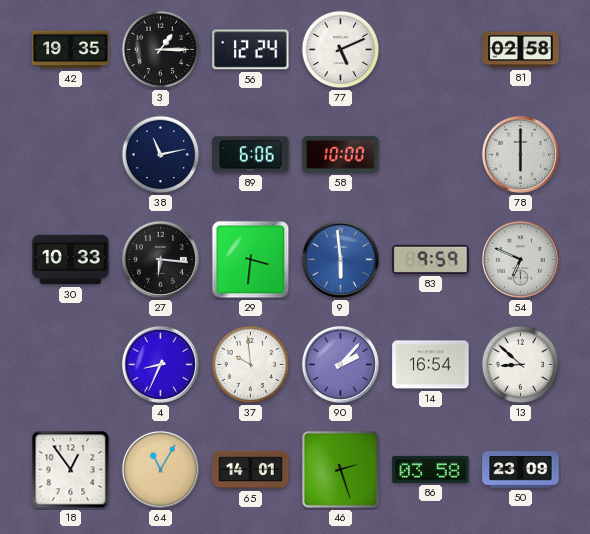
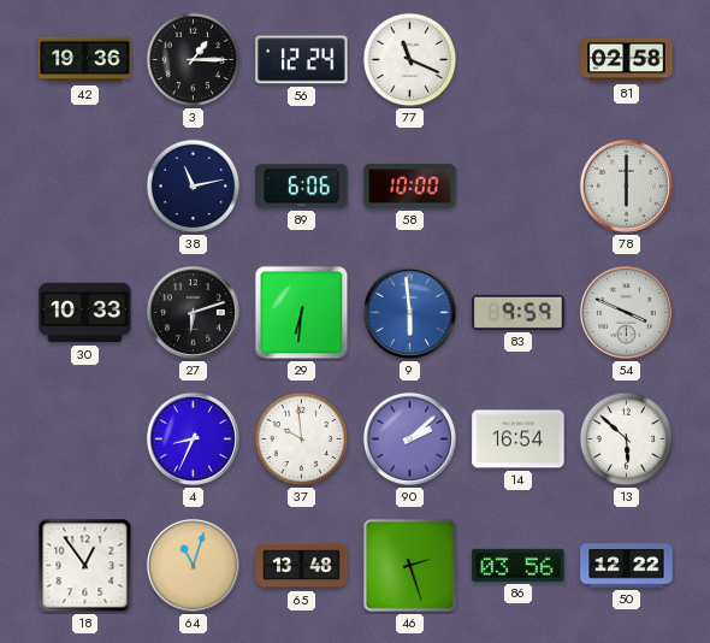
42: 19:35 -> 19:36 (85, 60)
77: 5:11 -> 11:19 (410, 60)
27: 6:16 -> 6:12 (193, 312)
29: 3:31 -> 6:31 (302, 313)
54: 6:49 -> 3:49 (626, 312)
90: 2:07 -> 2:08 (409, 438)
13: 8:52 -> 5:52 (627, 440)
64: 11:05 -> 11:03 (193, 565)
65: 14:01 -> 13:48 (302, 566)
86: 03:58 -> 03:56 (519, 565)
50: 23:09 -> 12:22 (627, 566)
